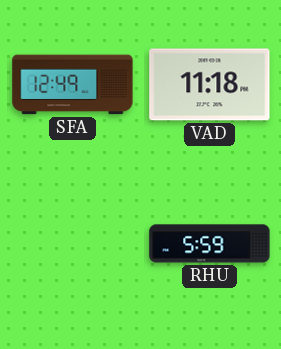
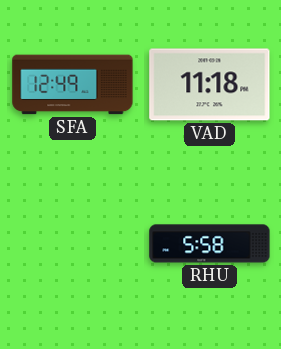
RHU: 5:59 -> 5:58 (210, 244)
